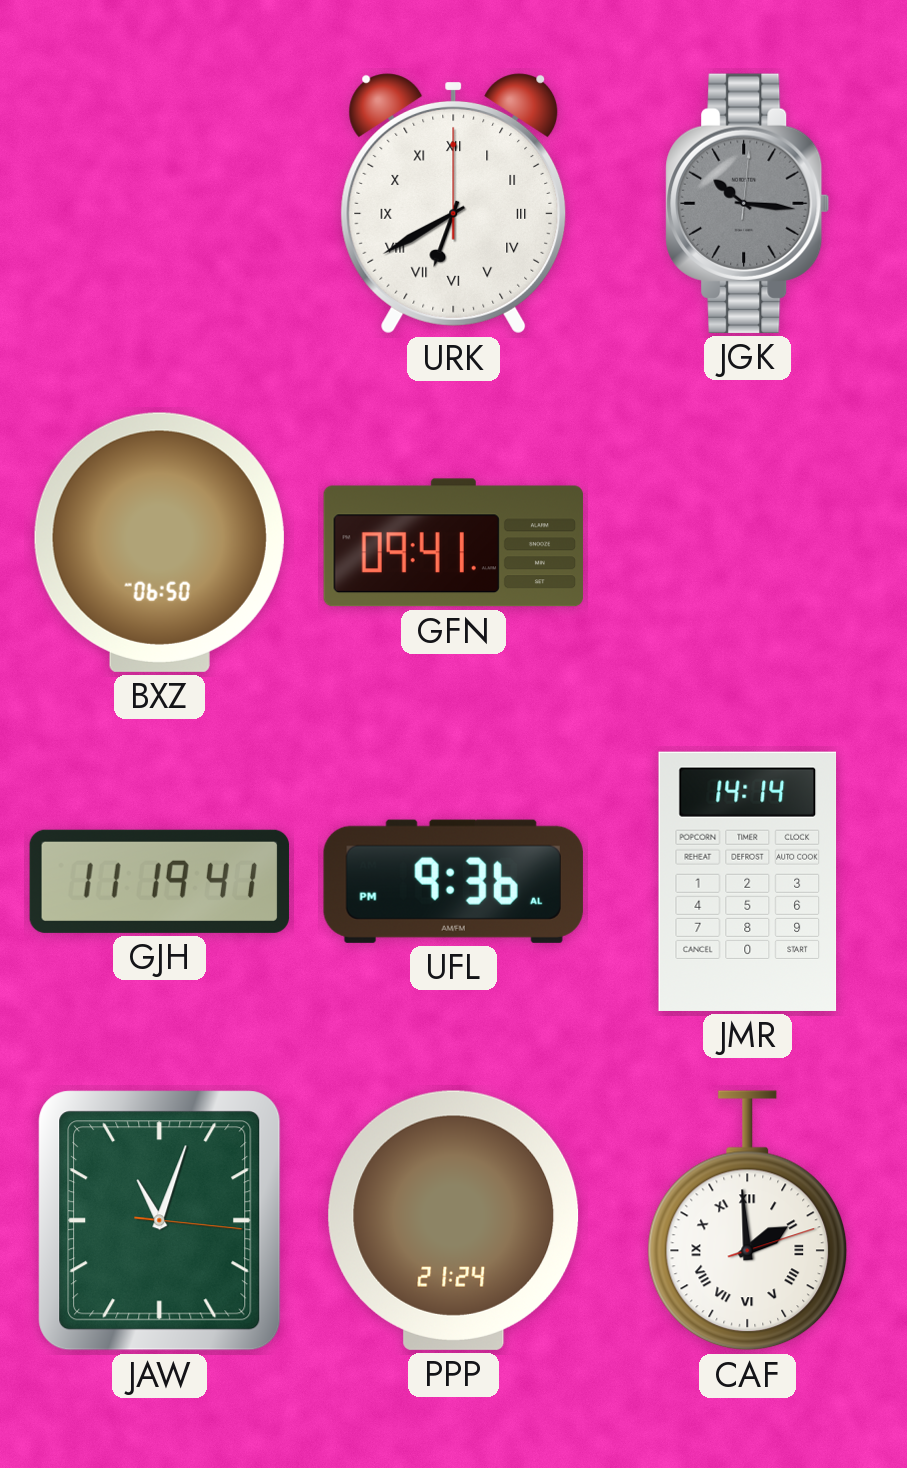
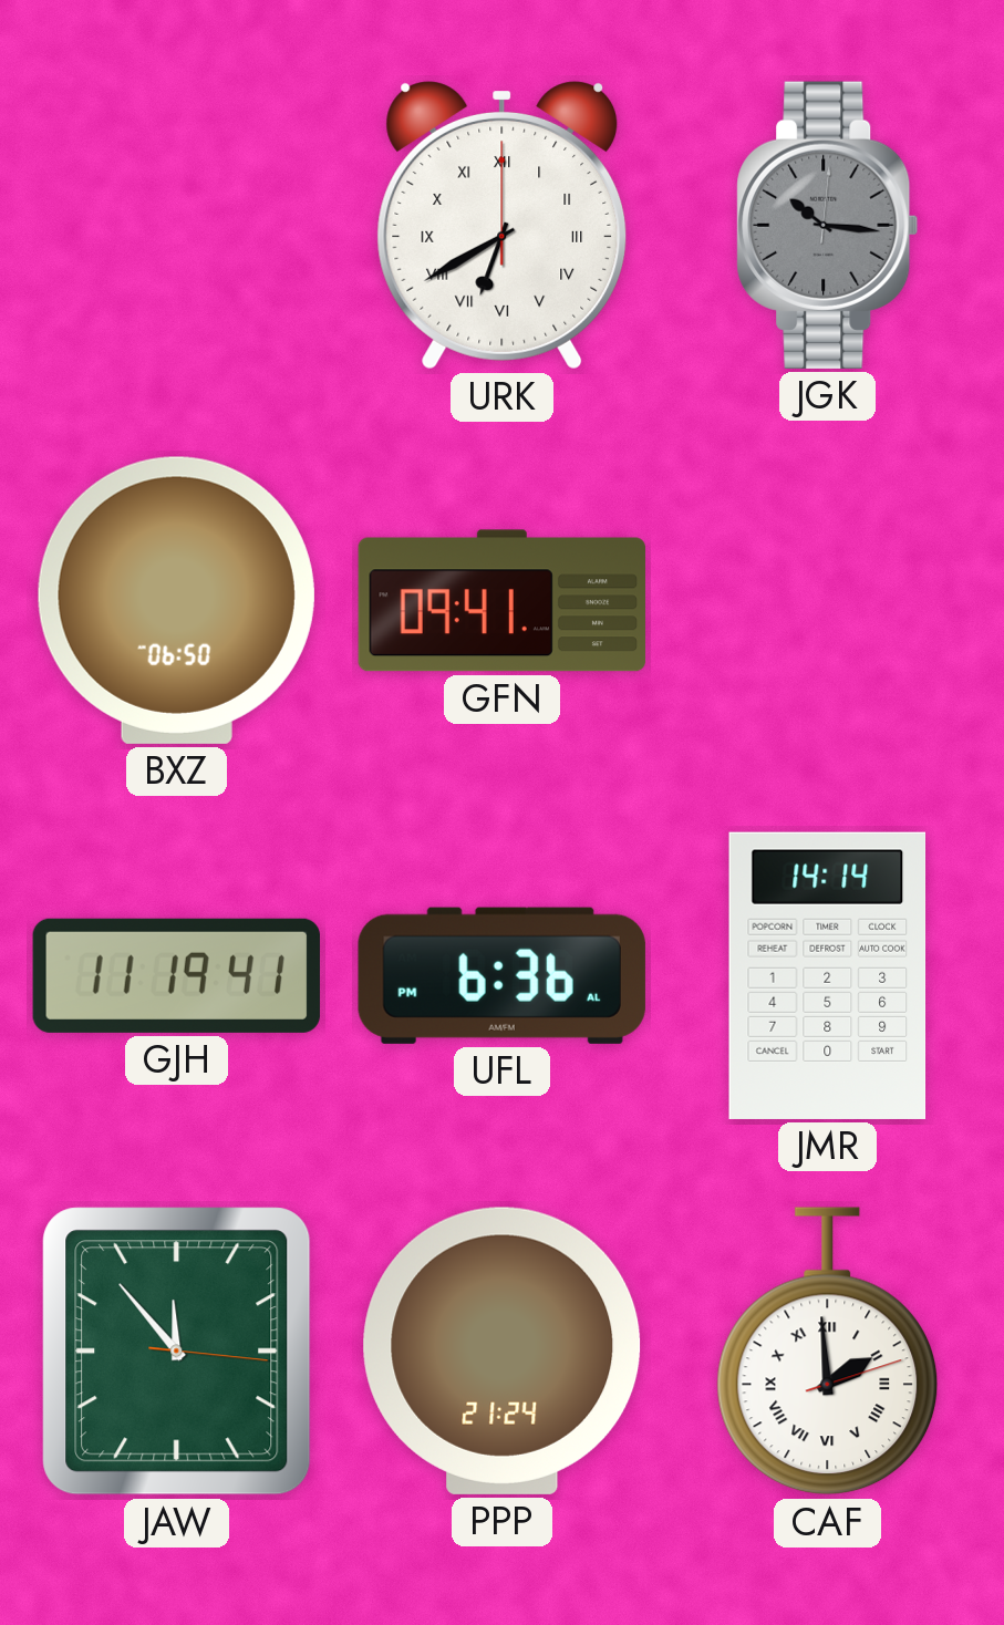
UFL: 9:36 -> 6:36 (501, 975)
JAW: 11:03 -> 11:53 (177, 1352)
